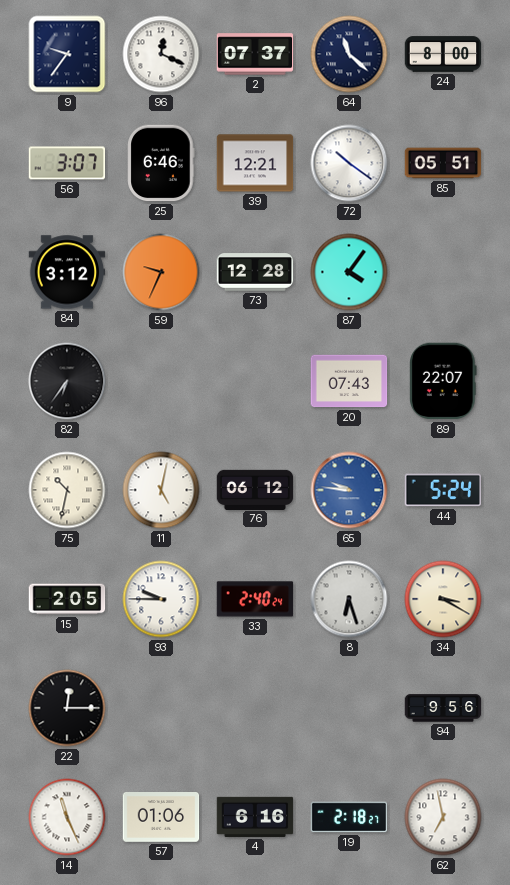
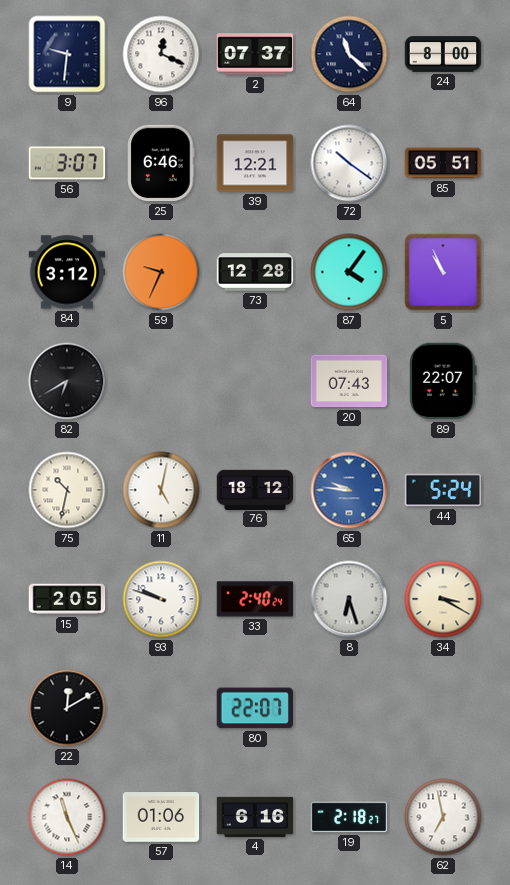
9: 9:36 -> 9:31 (67, 54)
5: none -> 10:56 (443, 272)
82: 6:36 -> 6:40 (67, 381)
76: 06:12 -> 18:12 (255, 489)
93: 9:45 -> 9:48 (161, 599)
22: 12:15 -> 12:10 (67, 708)
80: none -> 22:07 (254, 708)
94: 9:56 -> none (443, 708)
